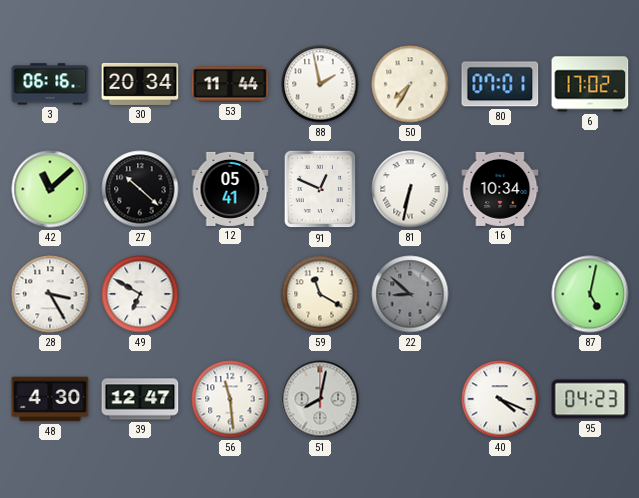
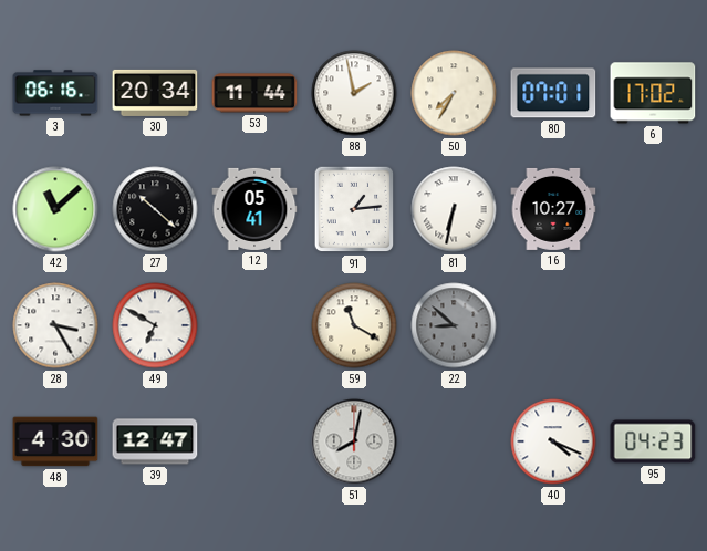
91: 12:49 -> 1:14 (354, 209)
16: 10:34 -> 10:27 (553, 209)
87: 5:02 -> none (590, 294)
56: 11:29 -> none (230, 399)
